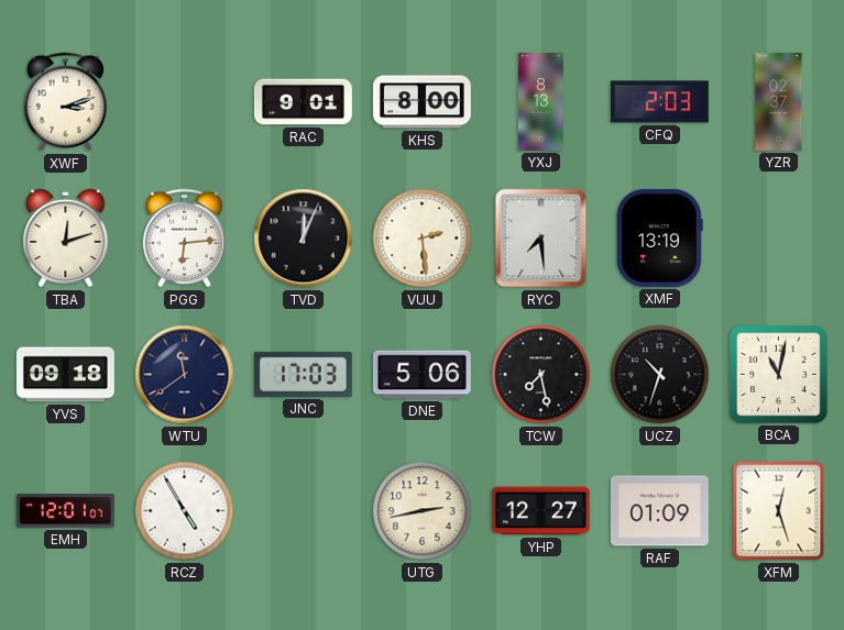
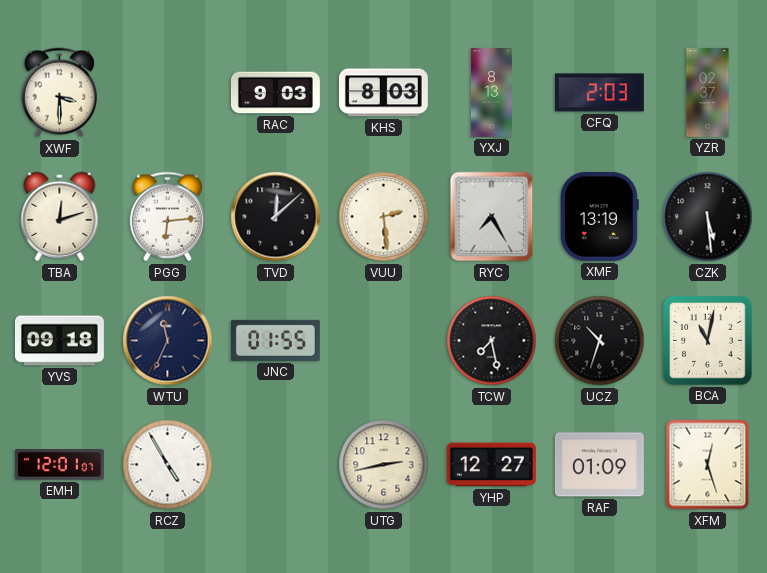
XWF: 3:12 -> 3:30 (59, 93)
RAC: 9:01 -> 9:03 (275, 93)
KHS: 8:00 -> 8:03 (383, 93)
TVD: 12:04 -> 12:08 (276, 217)
RYC: 7:29 -> 7:25 (492, 217)
CZK: none -> 5:29 (708, 217)
WTU: 11:39 -> 11:34 (168, 341)
JNC: 17:03 -> 01:55 (275, 340)
DNE: 5:06 -> none (421, 375)
